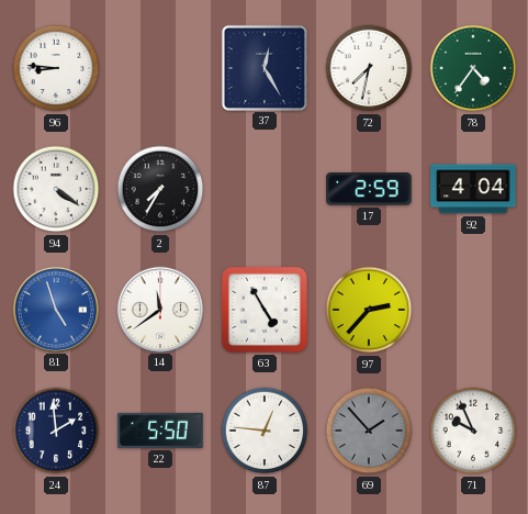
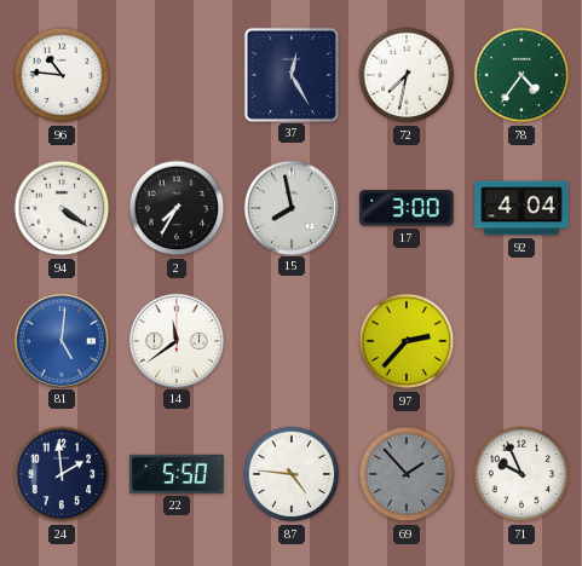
96: 8:46 -> 10:46 (62, 75)
15: none -> 7:58 (290, 207)
17: 2:59 -> 3:00 (407, 208)
81: 4:57 -> 5:01 (60, 340)
63: 4:55 -> none (265, 310)
87: 12:46 -> 4:46 (292, 474)
